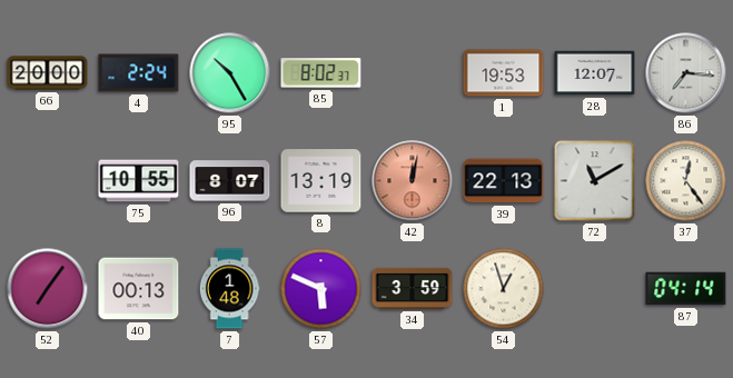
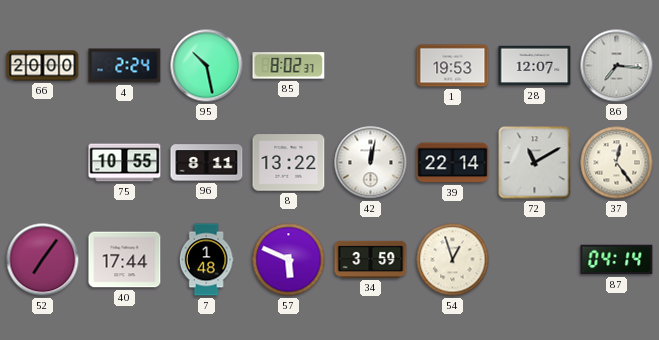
95: 10:25 -> 10:28 (207, 66)
96: 8:07 -> 8:11 (207, 163)
8: 13:19 -> 13:22 (289, 163)
42 dial: salmon -> white (371, 163)
39: 22:13 -> 22:14 (453, 163)
40: 00:13 -> 17:44 (125, 260)
